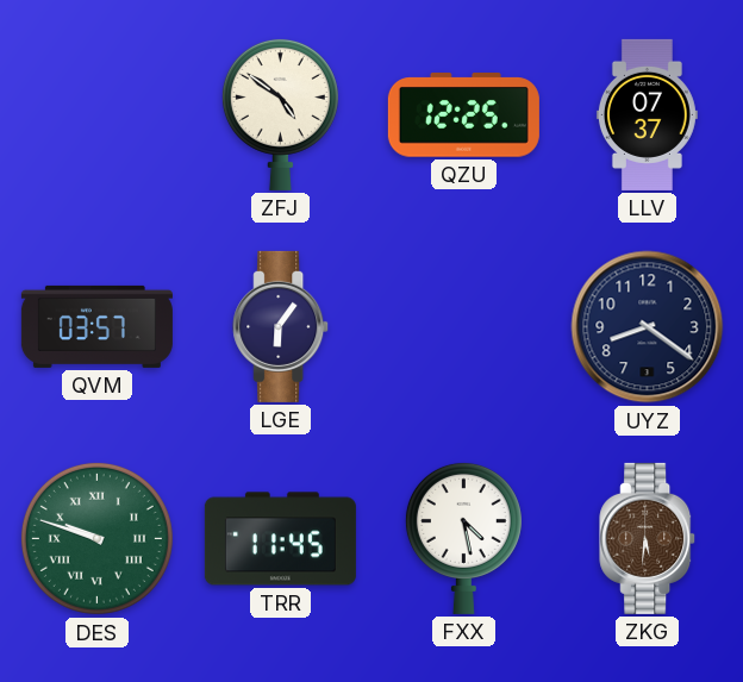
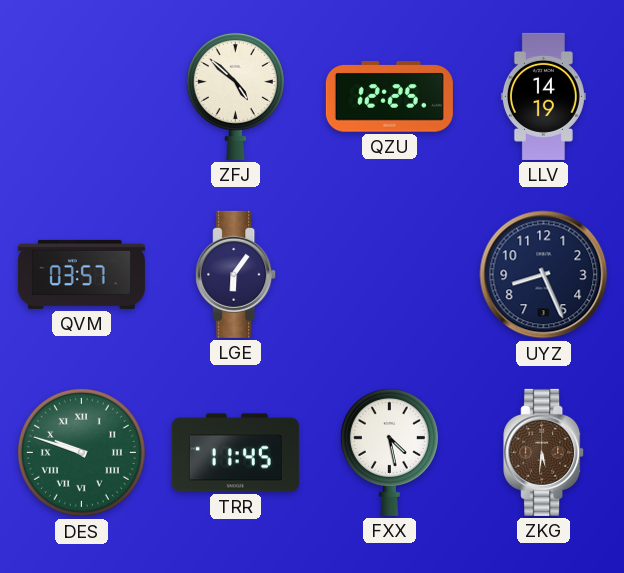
ZFJ: 4:51 -> 4:52 (235, 96)
LLV: 07:37 -> 14:19 (543, 96)
UYZ: 8:21 -> 8:26 (544, 275)
